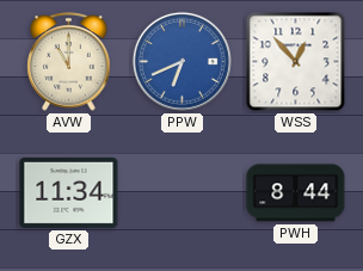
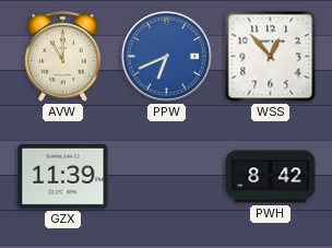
GZX: 11:34 -> 11:39 (63, 176)
PWH: 8:44 -> 8:42 (271, 177)
